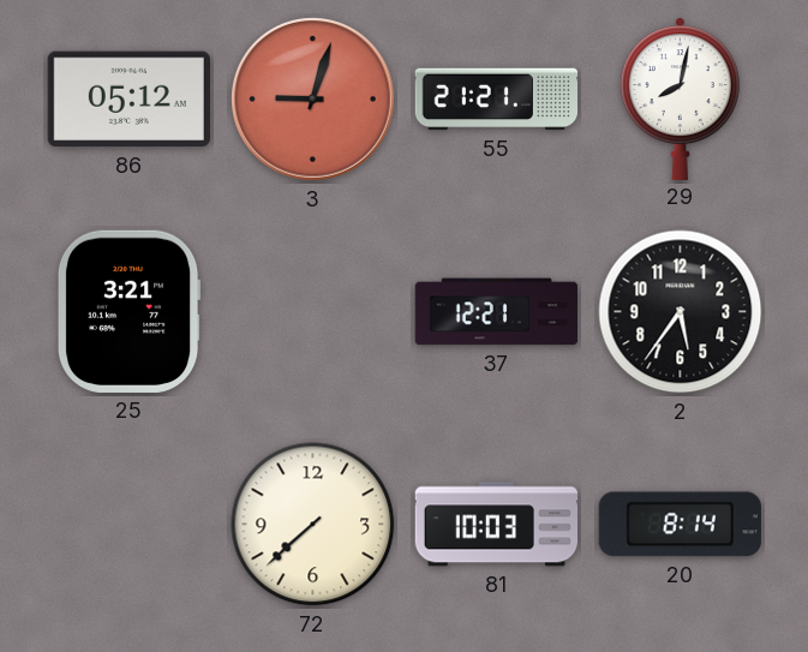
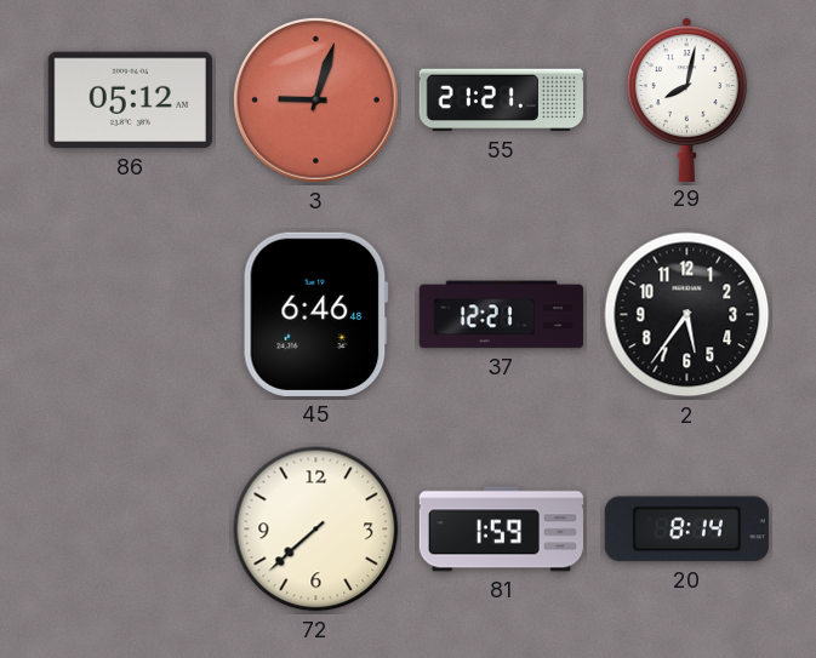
25: 3:21 -> none (128, 311)
45: none -> 6:46 (315, 314)
81: 10:03 -> 1:59 (501, 530)
